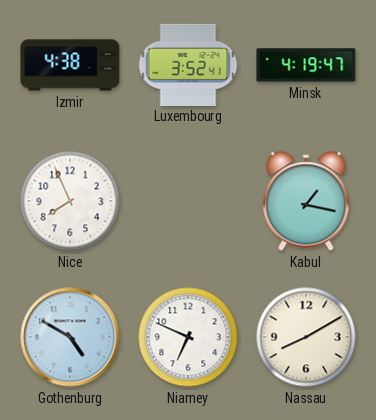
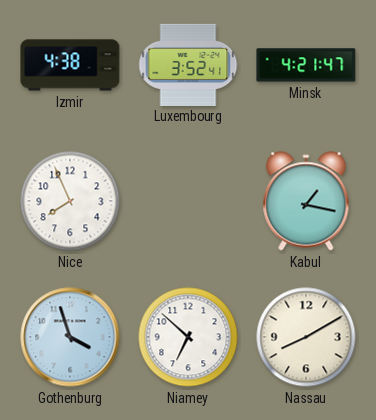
Minsk: 4:19 -> 4:21 (306, 65)
Gothenburg: 4:50 -> 3:57 (70, 337)
Niamey: 6:49 -> 6:52 (188, 337)
